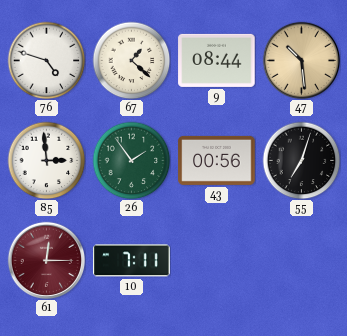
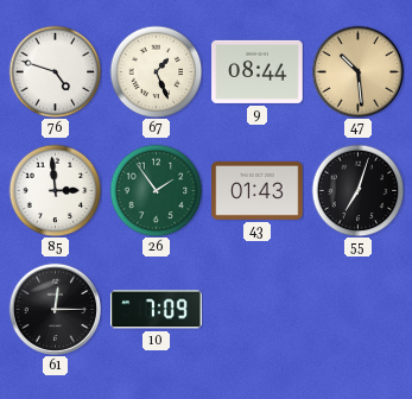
67: 1:22 -> 1:26 (156, 71)
43: 00:56 -> 01:43 (258, 190)
61 dial: burgundy -> black (55, 309)
10: 7:11 -> 7:09 (157, 310)
